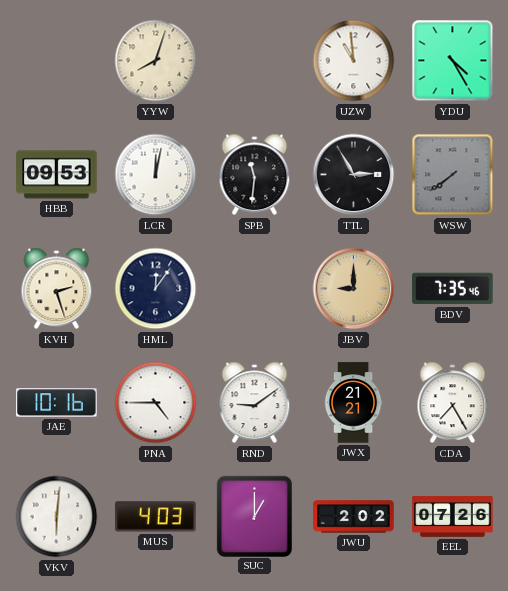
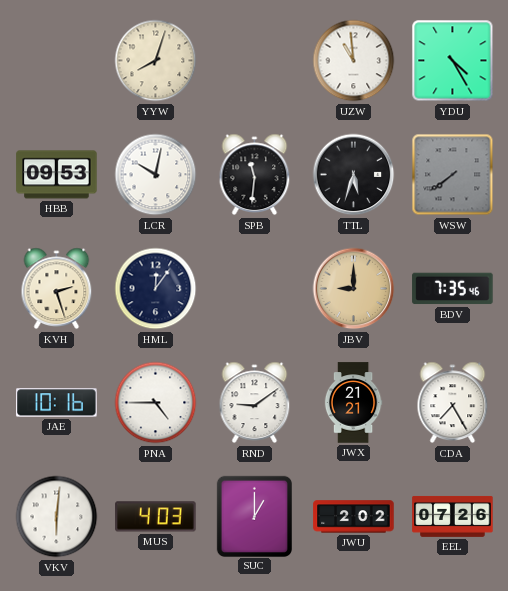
LCR: 12:02 -> 10:02 (156, 175)
TTL: 2:55 -> 5:33 (354, 175)
